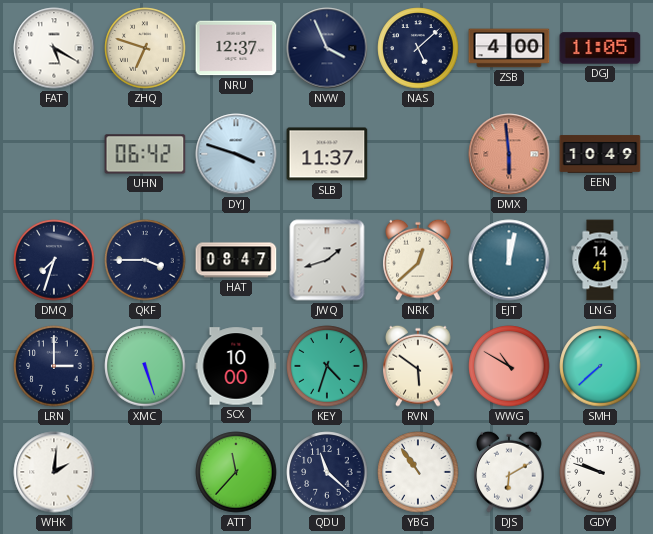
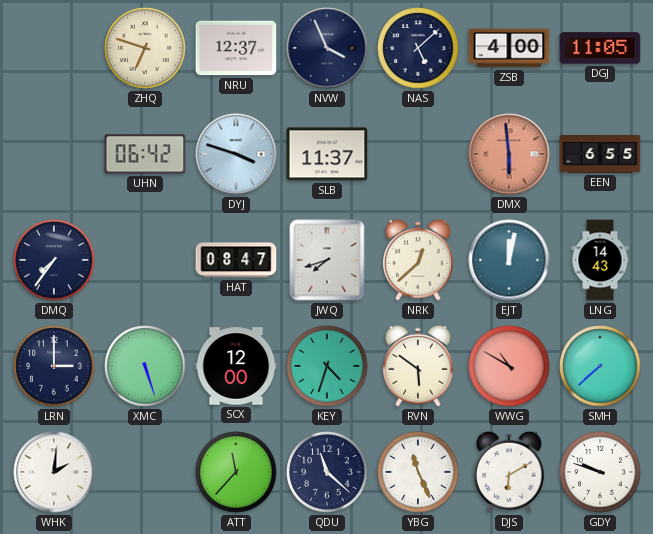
FAT: 5:20 -> none (54, 48)
EEN: 10:49 -> 6:55 (600, 154)
DMQ: 7:33 -> 7:36 (54, 260)
QKF: 3:45 -> none (145, 260)
JWQ: 1:42 -> 7:42 (327, 260)
LNG: 14:41 -> 14:43 (600, 260)
SCX: 10:00 -> 12:00 (236, 366)
YBG: 10:54 -> 11:26 (418, 472)
